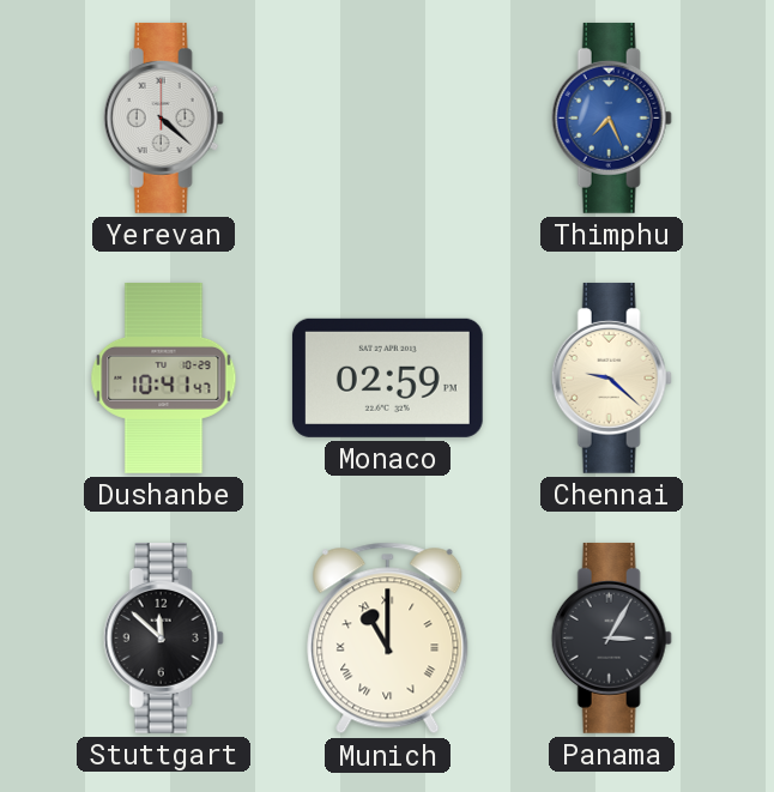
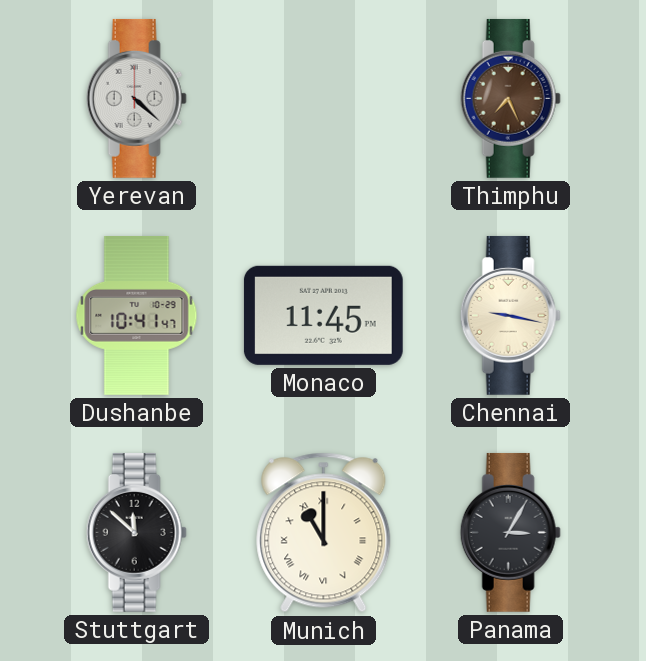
Thimphu dial: blue -> brown (510, 98)
Monaco: 02:59 -> 11:45 (323, 315)
Chennai: 9:22 -> 9:17 (510, 315)
